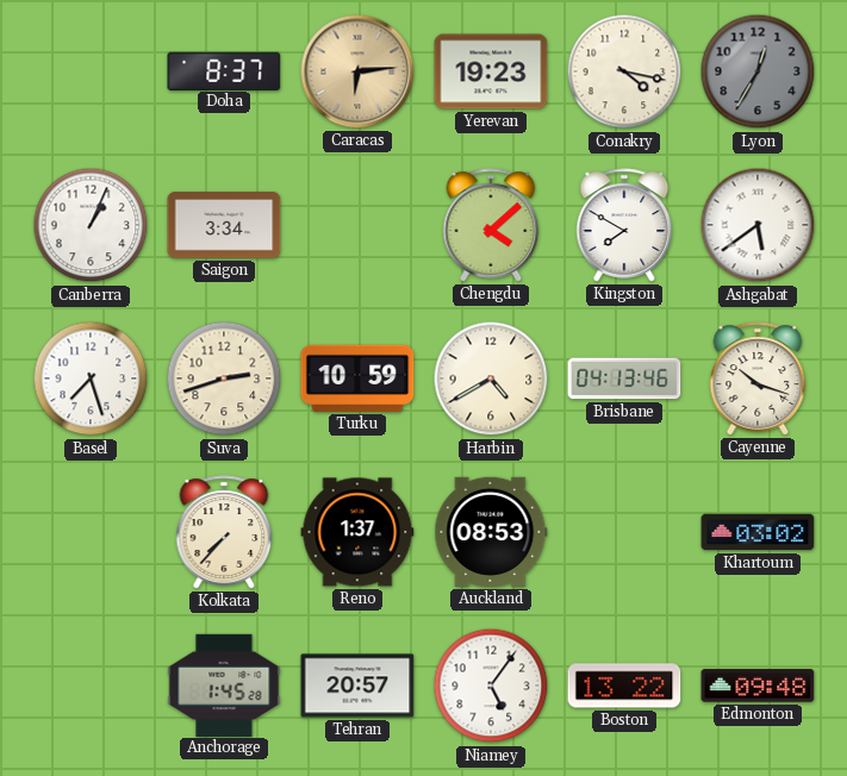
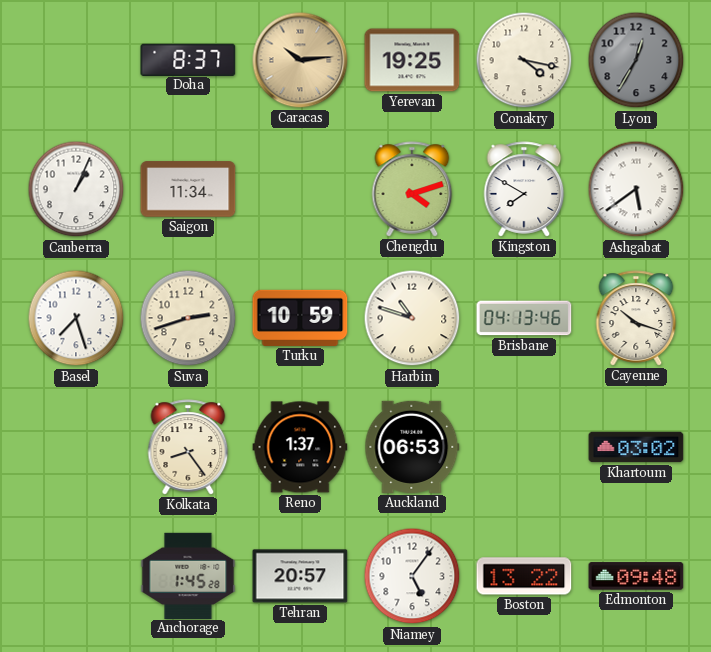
Caracas: 6:14 -> 10:14 (300, 60)
Yerevan: 19:23 -> 19:25 (412, 60)
Saigon: 3:34 -> 11:34 (188, 189)
Chengdu: 4:08 -> 4:12 (412, 189)
Harbin: 4:40 -> 10:48 (412, 318)
Kolkata: 7:37 -> 8:24 (188, 447)
Auckland: 08:53 -> 06:53 (412, 447)
